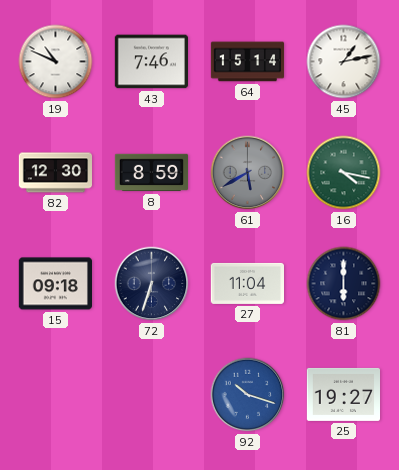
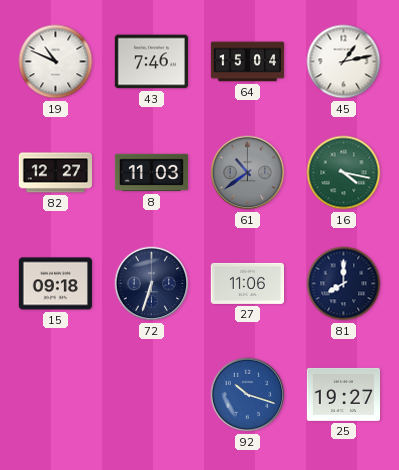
64: 15:14 -> 15:04 (248, 62)
82: 12:30 -> 12:27 (56, 173)
8: 8:59 -> 11:03 (152, 173)
61: 5:40 -> 10:39 (248, 173)
27: 11:04 -> 11:06 (247, 283)
81: 6:00 -> 8:00 (344, 284)
